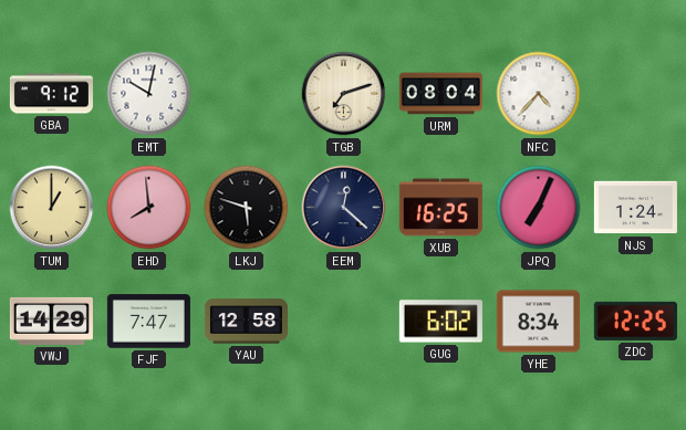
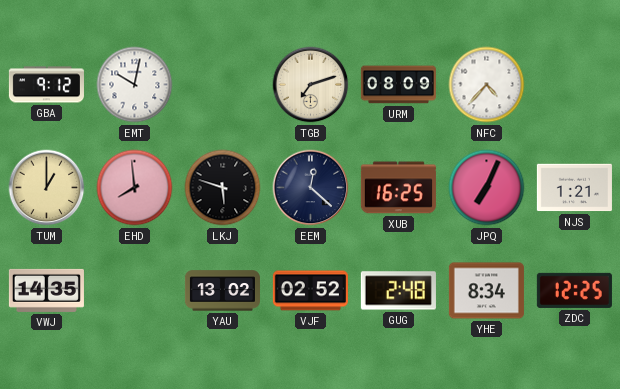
URM: 08:04 -> 08:09 (398, 85)
NJS: 1:24 -> 1:21 (574, 188)
VWJ: 14:29 -> 14:35 (46, 290)
FJF: 7:47 -> none (148, 322)
YAU: 12:58 -> 13:02 (222, 291)
VJF: none -> 02:52 (310, 291)
GUG: 6:02 -> 2:48 (398, 291)
